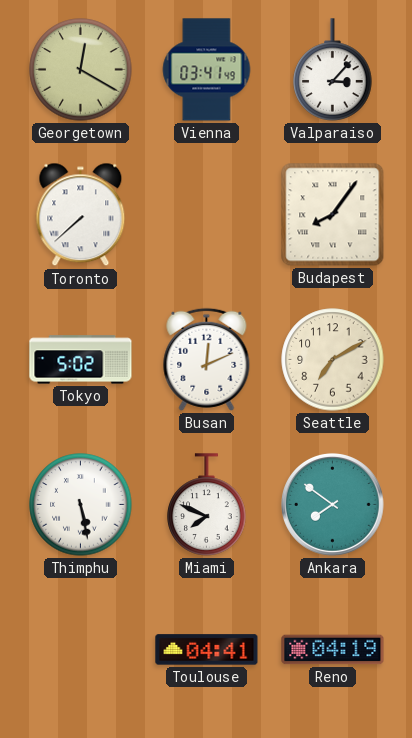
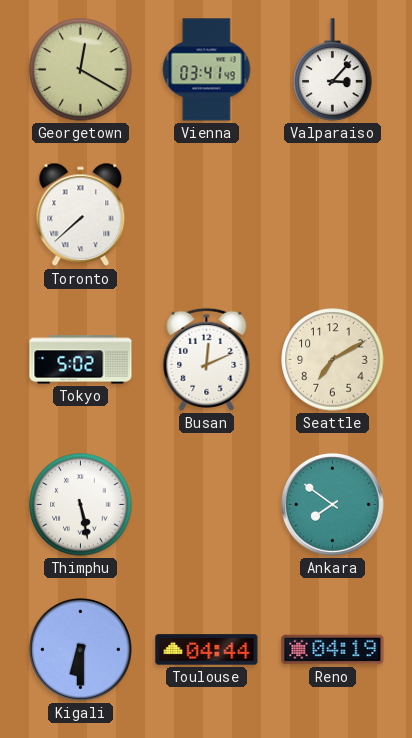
Budapest: 8:06 -> none (333, 215)
Miami: 7:49 -> none (207, 505)
Kigali: none -> 6:30 (80, 649)
Toulouse: 04:41 -> 04:44 (207, 650)
